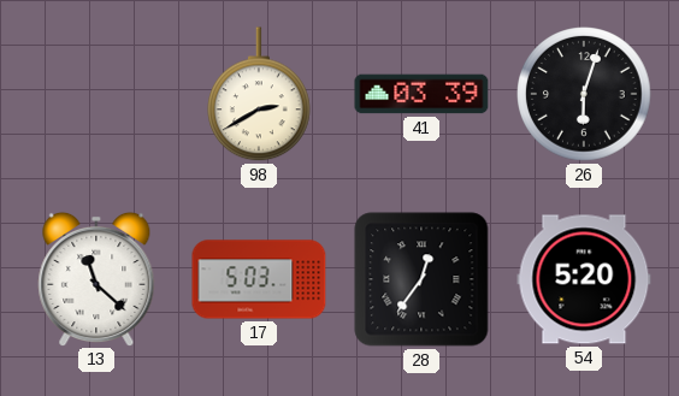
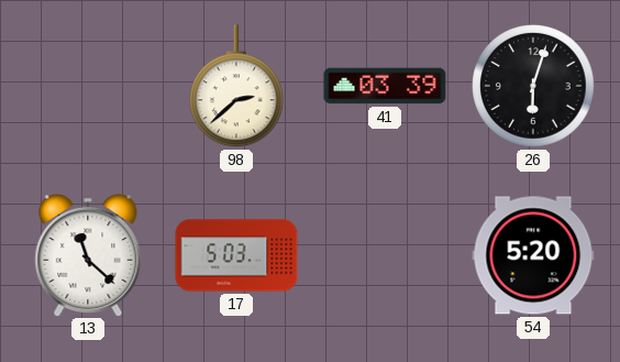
98: 2:40 -> 2:38 (237, 87)
28: 12:36 -> none (421, 279)
